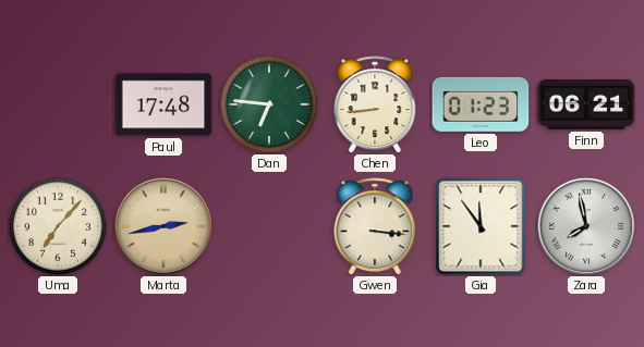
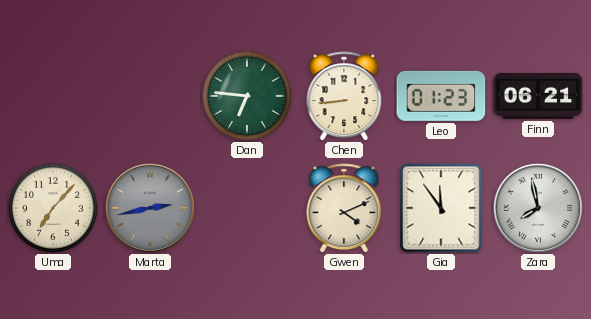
Paul: 17:48 -> none (163, 104)
Marta dial: champagne -> grey (150, 208)
Gwen: 3:16 -> 4:11 (344, 208)
